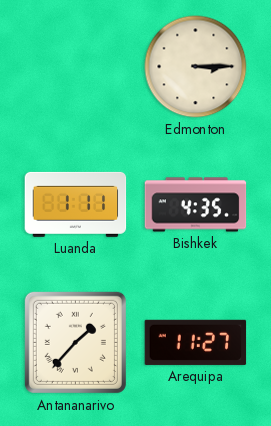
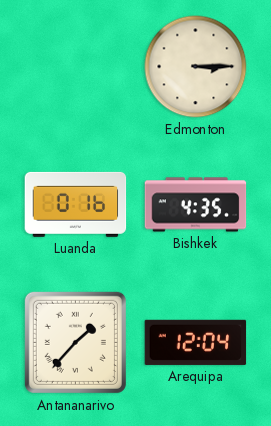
Luanda: 1:11 -> 0:16 (76, 204)
Arequipa: 11:27 -> 12:04 (196, 342)
